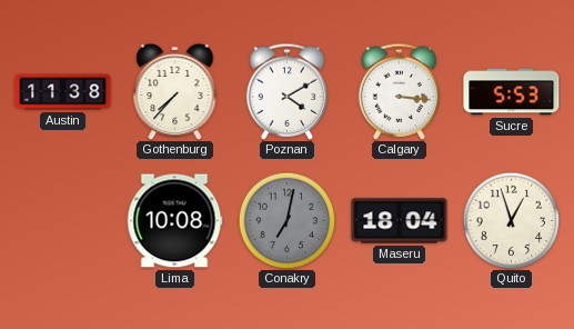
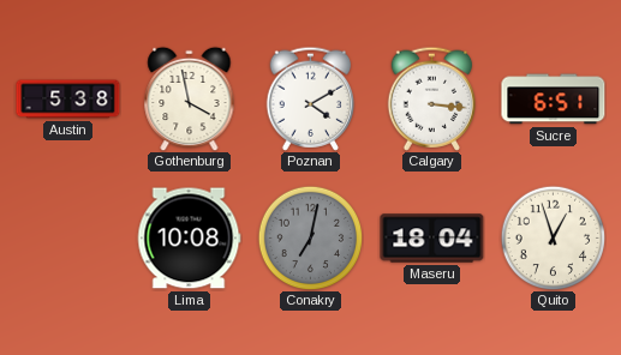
Austin: 11:38 -> 5:38 (68, 100)
Gothenburg: 7:37 -> 3:58 (190, 98)
Sucre: 5:53 -> 6:51 (554, 100)
